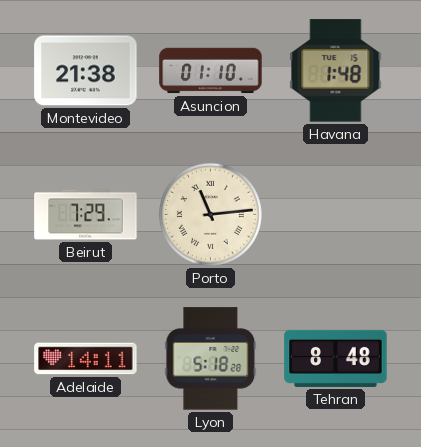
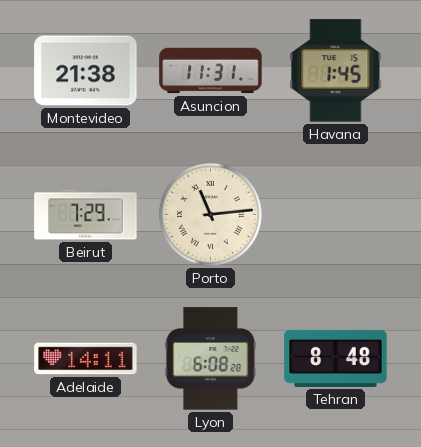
Asuncion: 01:10 -> 11:31 (211, 71)
Havana: 1:48 -> 1:45 (336, 71)
Lyon: 5:18 -> 6:08 (211, 359)
